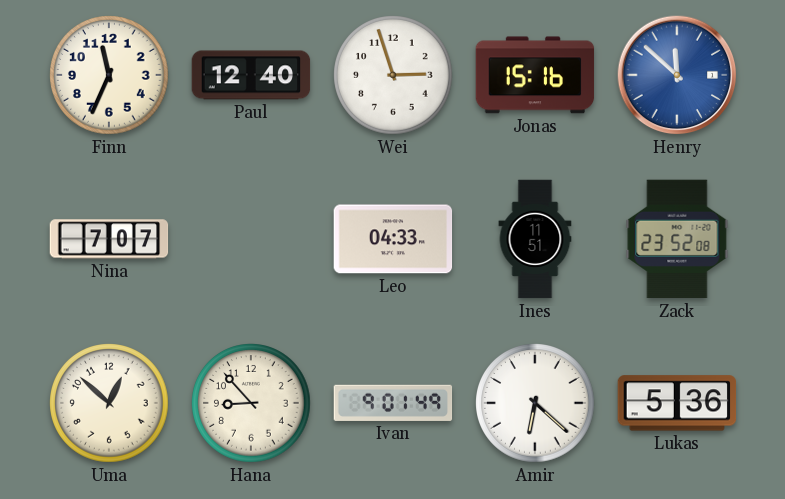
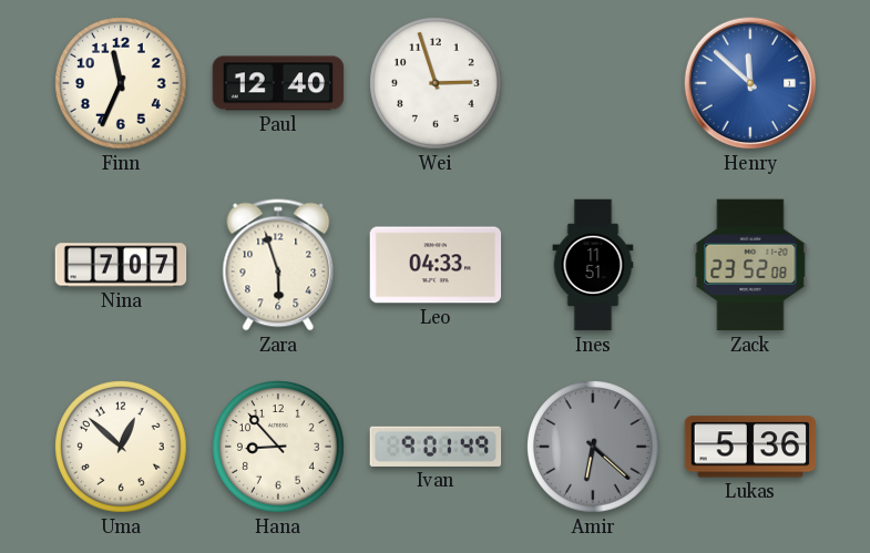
Jonas: 15:16 -> none (535, 75)
Zara: none -> 5:57 (278, 265)
Amir dial: white -> grey (593, 447)
